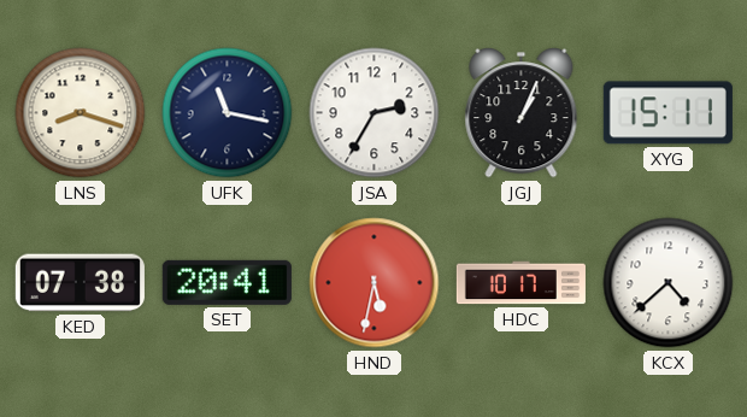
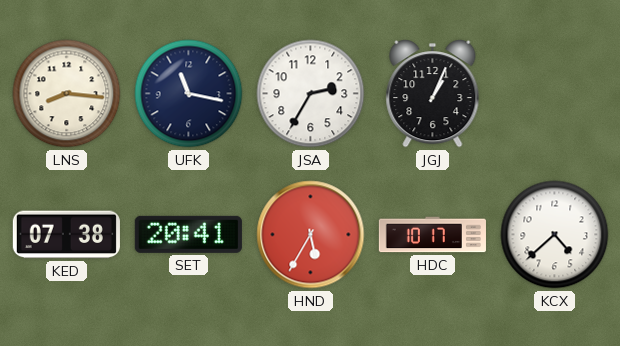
LNS: 8:18 -> 8:16 (67, 94)
XYG: 15:11 -> none (667, 113)
HND: 5:32 -> 5:35 (311, 235)
